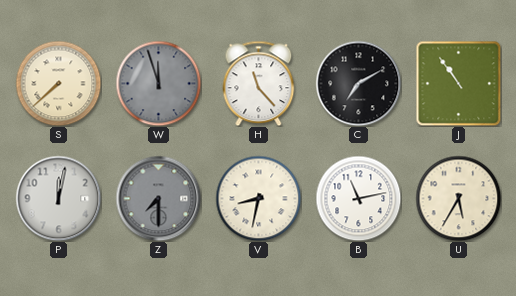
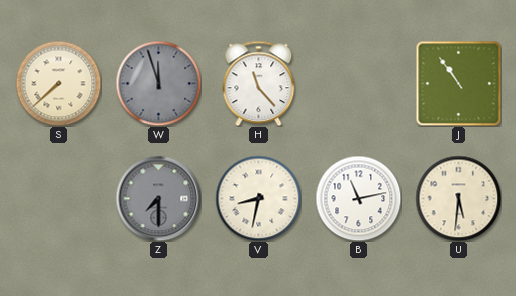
C: 7:10 -> none (358, 83)
P: 12:02 -> none (58, 198)
U: 5:35 -> 5:31 (458, 198)
